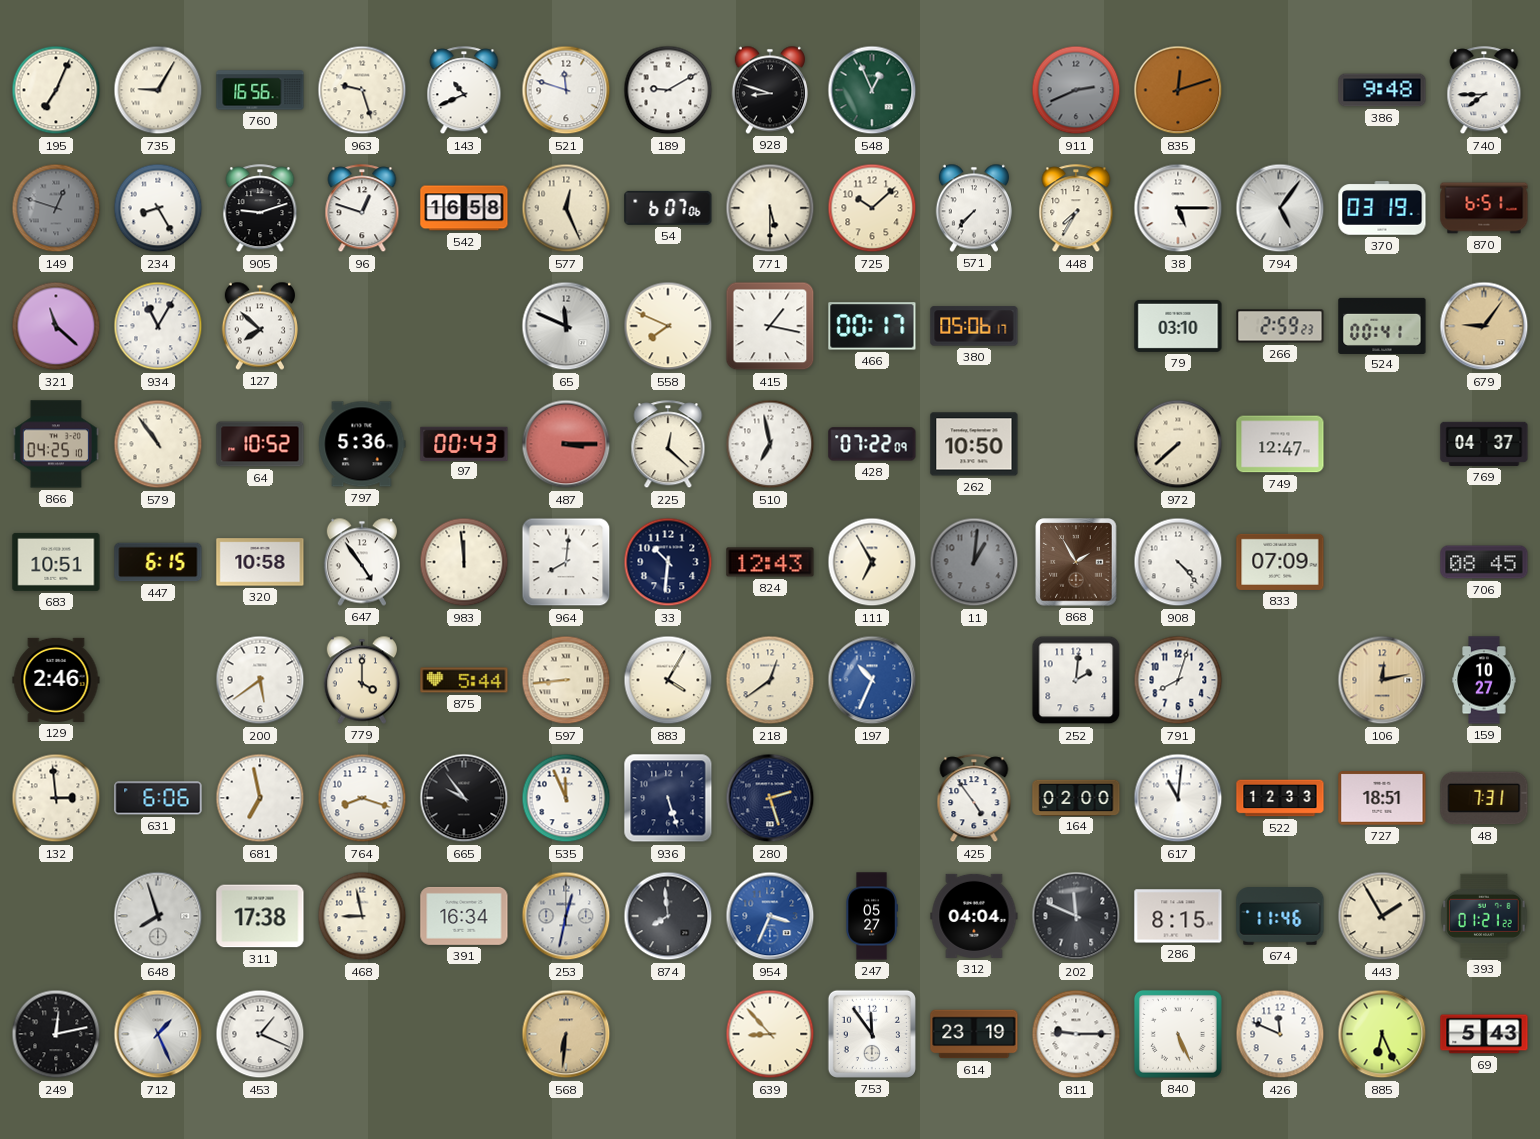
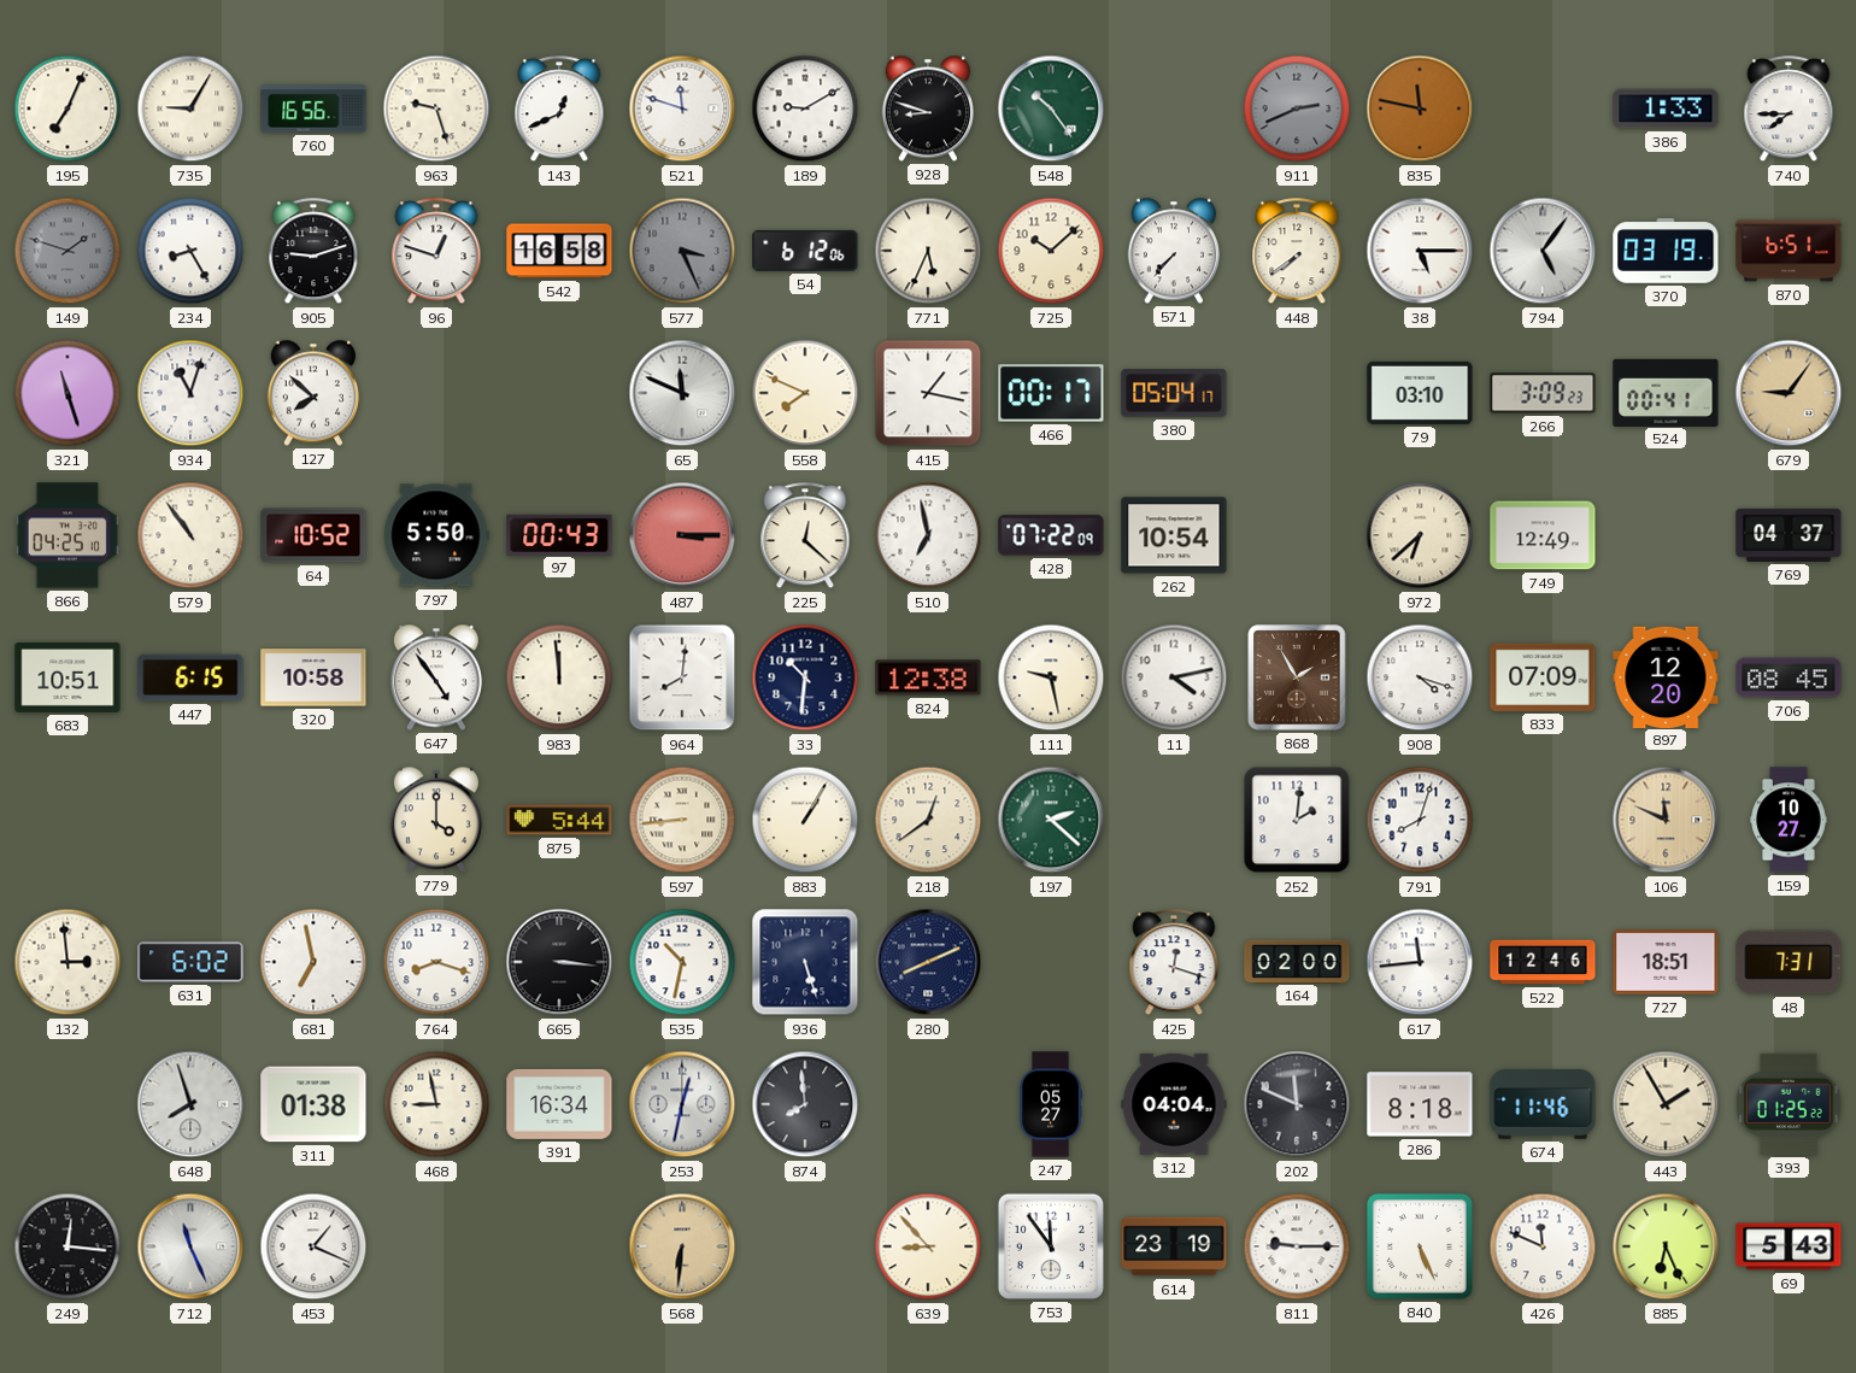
143: 10:41 -> 12:41 (559, 110)
548: 12:56 -> 10:24 (1051, 108)
835: 12:12 -> 11:47 (1420, 108)
386: 9:48 -> 1:33 (1666, 108)
149: 12:48 -> 1:48 (67, 251)
577: 12:26 -> 3:26 (682, 251)
577 dial: cream -> grey (682, 251)
54: 6:07 -> 6:12 (805, 251)
771: 5:30 -> 5:34 (928, 251)
448: 7:35 -> 7:39 (1297, 252)
321: 11:22 -> 11:27 (67, 393)
934: 11:05 -> 11:03 (190, 393)
380: 05:06 -> 05:04 (1174, 393)
266: 2:59 -> 3:09 (1543, 393)
797: 5:36 -> 5:50 (436, 535)
262: 10:50 -> 10:54 (1174, 535)
972: 7:38 -> 6:38 (1420, 535)
749: 12:47 -> 12:49 (1543, 535)
824: 12:43 -> 12:38 (928, 677)
111: 6:55 -> 9:28 (1051, 677)
11: 1:01 -> 4:13 (1174, 677)
11 dial: grey -> white (1174, 677)
908: 4:23 -> 4:18 (1420, 677)
897: none -> 12:20 (1666, 676)
129: 2:46 -> none (56, 680)
200: 5:39 -> none (260, 680)
883: 4:05 -> 1:05 (805, 820)
197: 10:34 -> 2:22 (1051, 820)
197 dial: blue -> green (1051, 820)
106: 12:13 -> 11:49 (1666, 820)
631: 6:06 -> 6:02 (190, 962)
665: 9:54 -> 3:16 (559, 962)
535: 11:56 -> 10:32 (682, 962)
280: 2:27 -> 8:11 (928, 962)
425: 4:54 -> 12:18 (1174, 963)
617: 11:01 -> 11:44 (1420, 962)
522: 12:33 -> 12:46 (1543, 962)
311: 17:38 -> 01:38 (313, 1104)
954: 3:34 -> none (770, 916)
286: 8:15 -> 8:18 (1420, 1104)
393: 01:21 -> 01:25 (1789, 1104)
249: 12:13 -> 12:16 (67, 1246)
712: 1:26 -> 11:26 (190, 1246)
